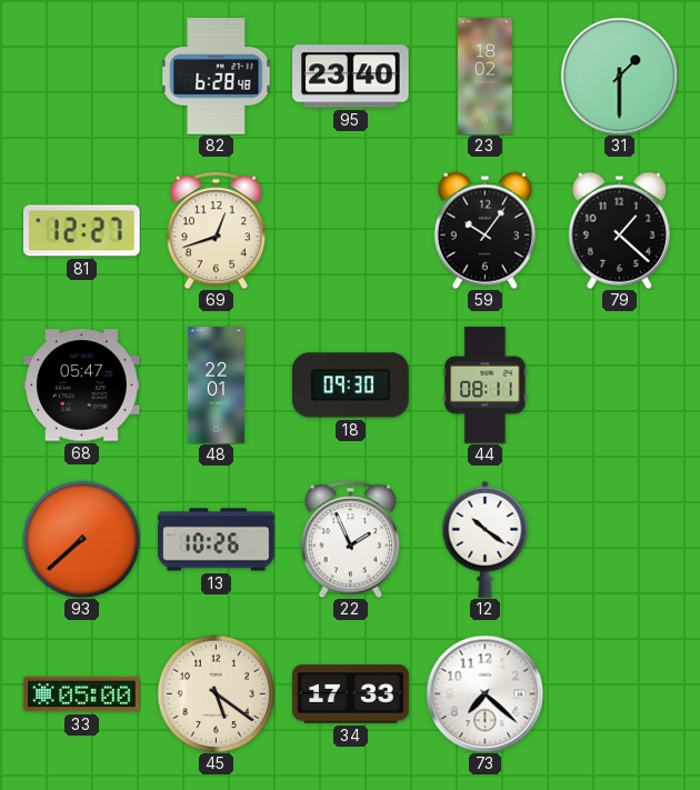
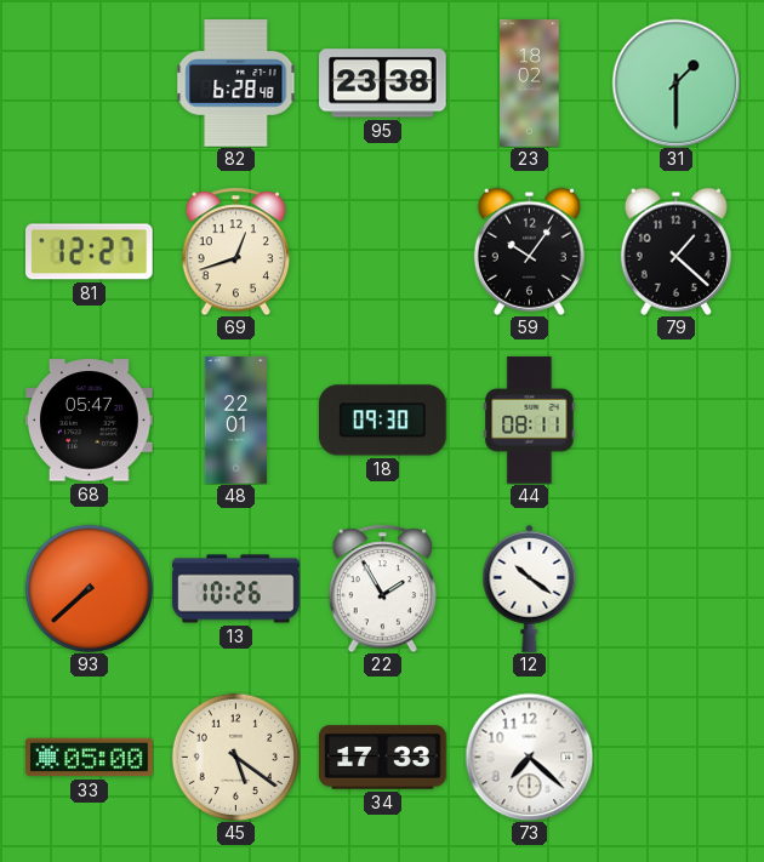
95: 23:40 -> 23:38 (383, 84)
22: 1:56 -> 1:55 (382, 588)
